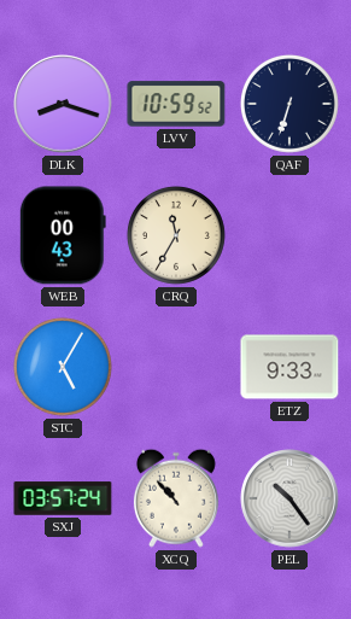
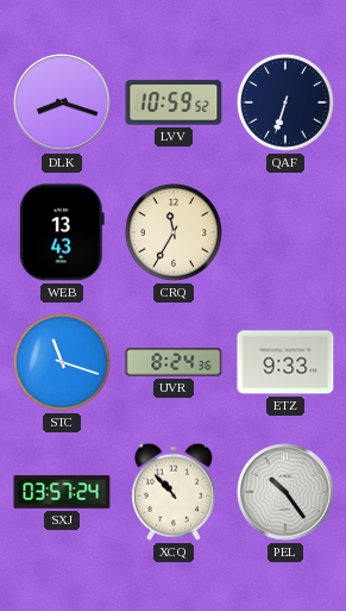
WEB: 00:43 -> 13:43 (62, 232)
STC: 5:05 -> 11:18 (62, 362)
UVR: none -> 8:24 (174, 362)
